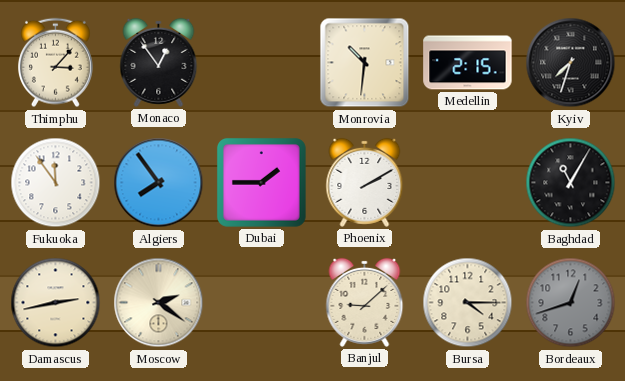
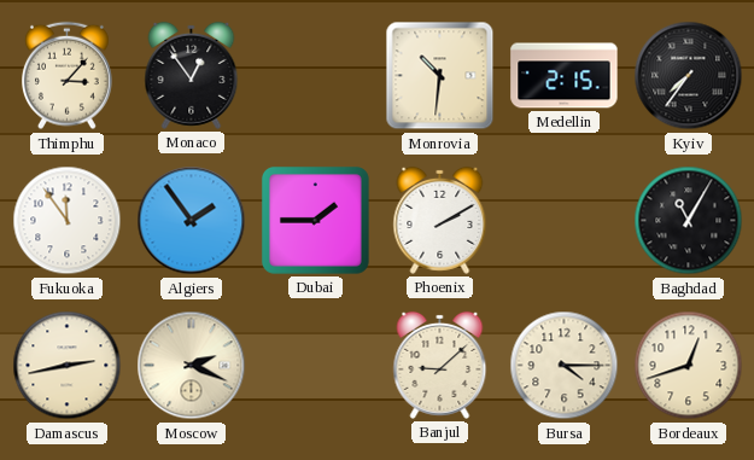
Kyiv: 7:33 -> 7:36 (689, 76)
Algiers: 7:54 -> 1:54 (192, 221)
Moscow: 2:21 -> 2:19 (192, 366)
Bordeaux dial: grey -> cream (689, 366)
